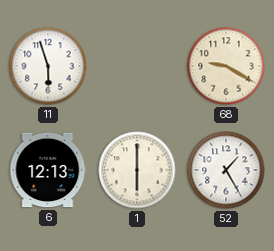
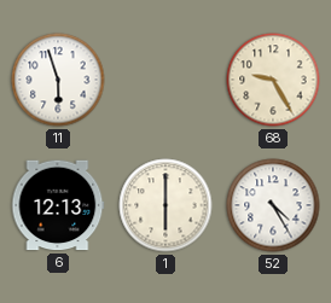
68: 9:20 -> 9:25 (273, 80)
52: 1:25 -> 4:25 (273, 205)
